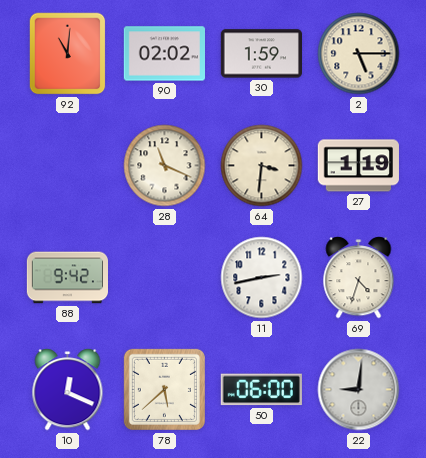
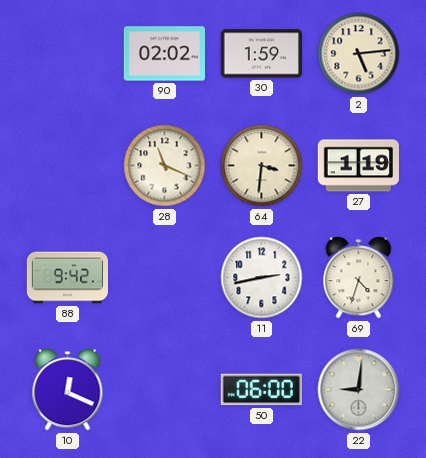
92: 11:01 -> none (68, 54)
2: 5:15 -> 5:14 (359, 54)
78: 5:38 -> none (164, 389)
